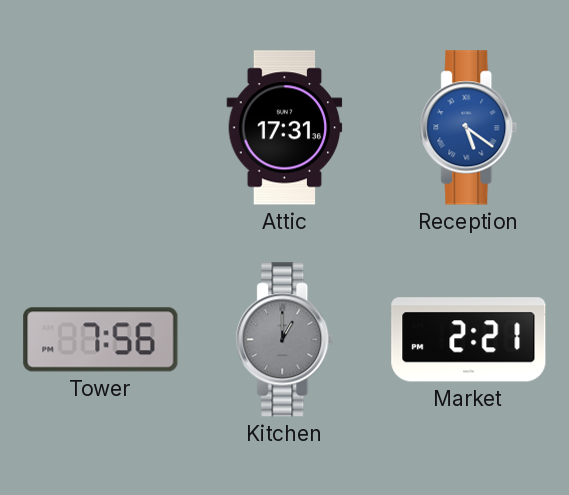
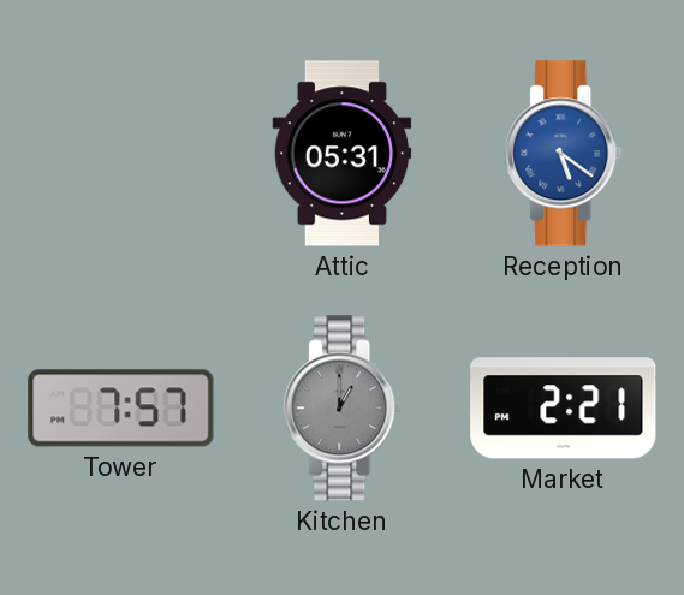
Attic: 17:31 -> 05:31 (343, 154)
Tower: 7:56 -> 7:57 (121, 409)
